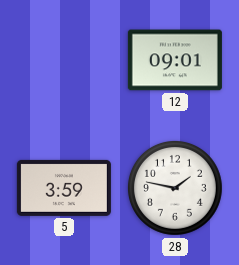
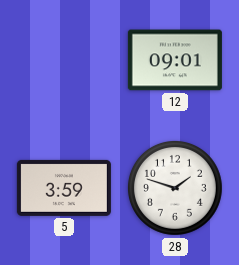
28: 1:47 -> 1:48 (175, 188)
